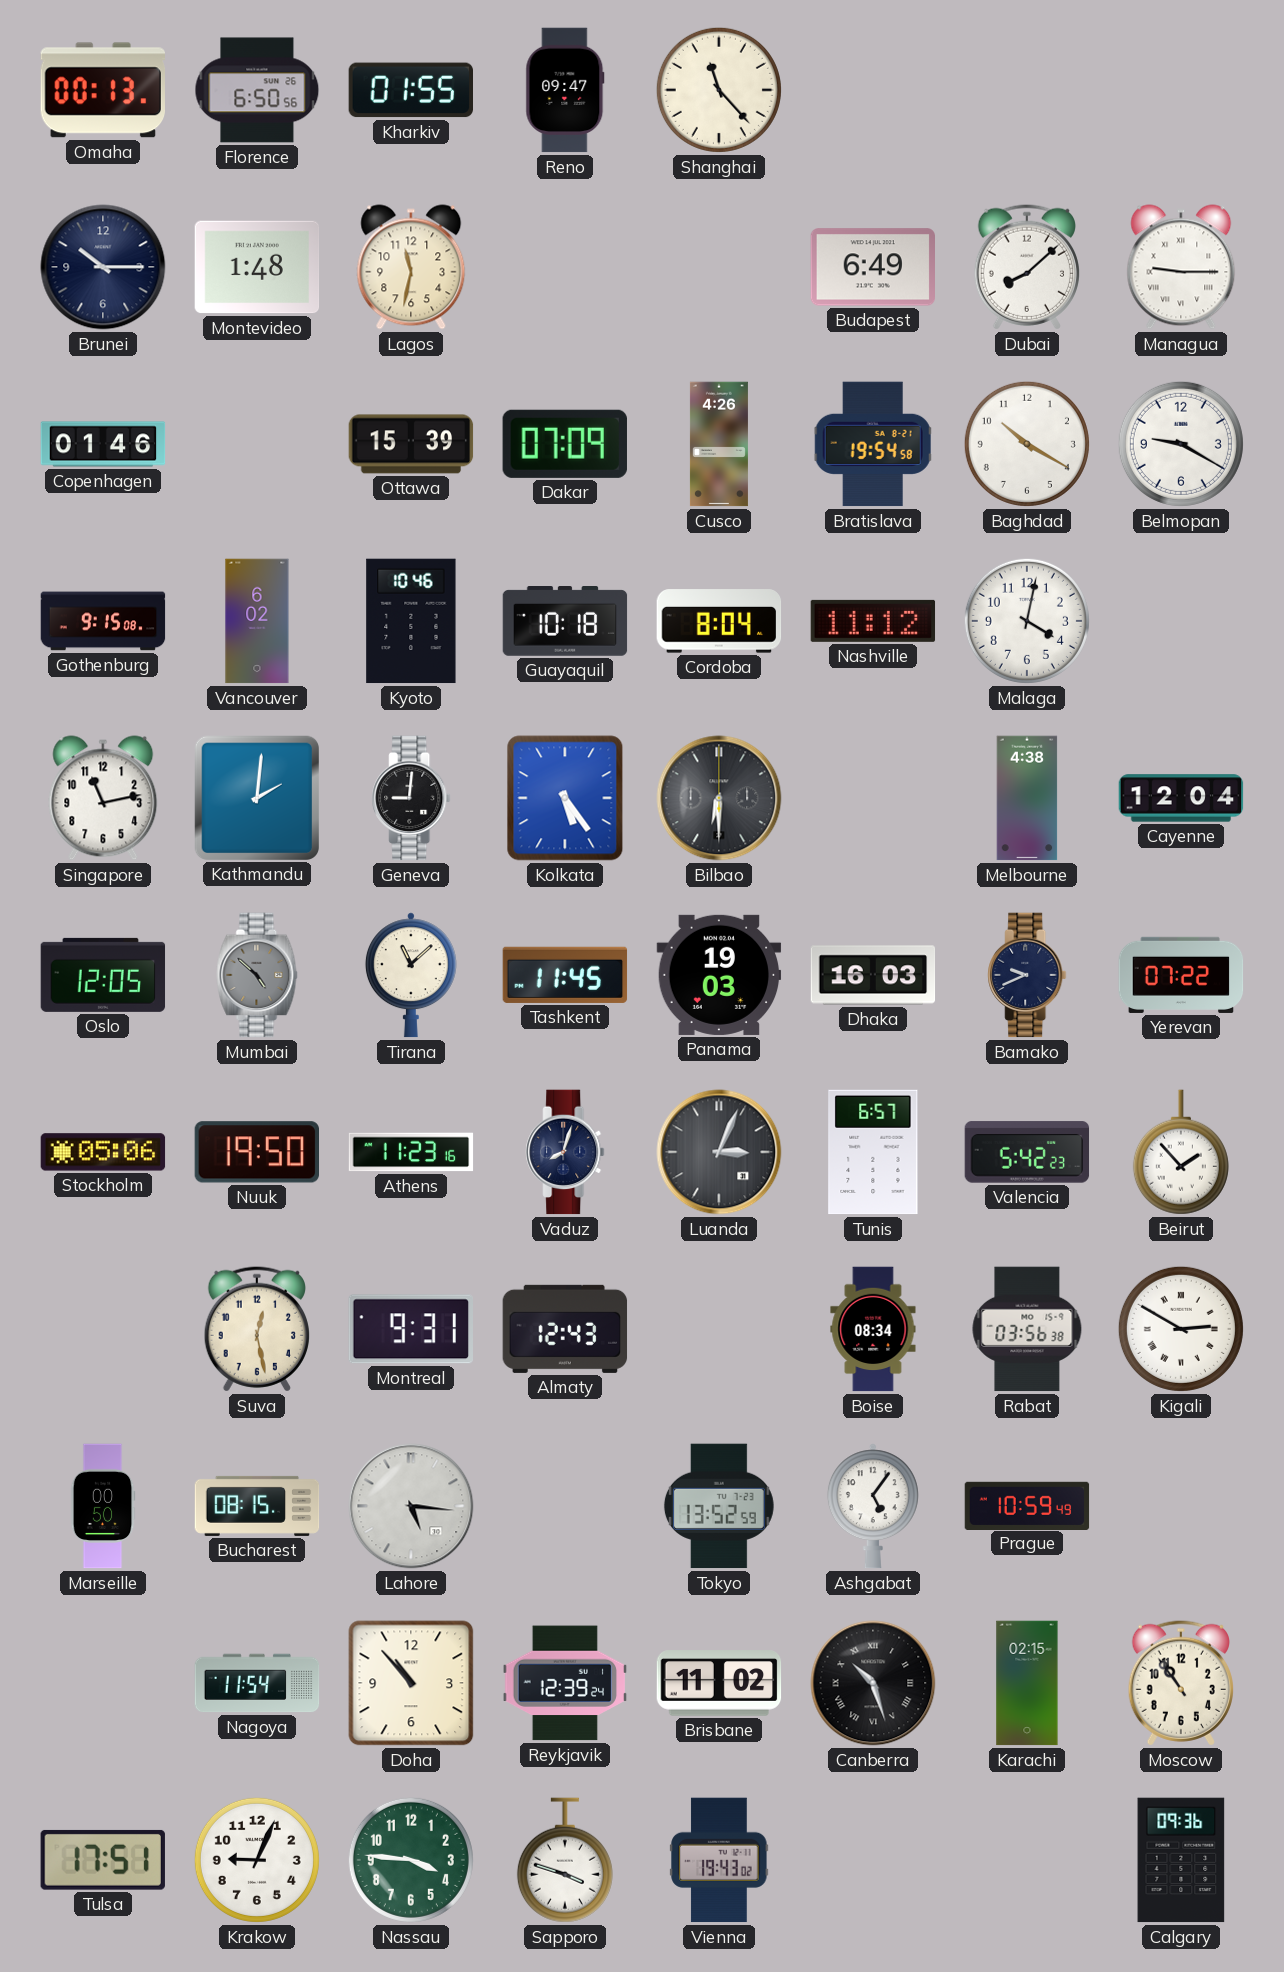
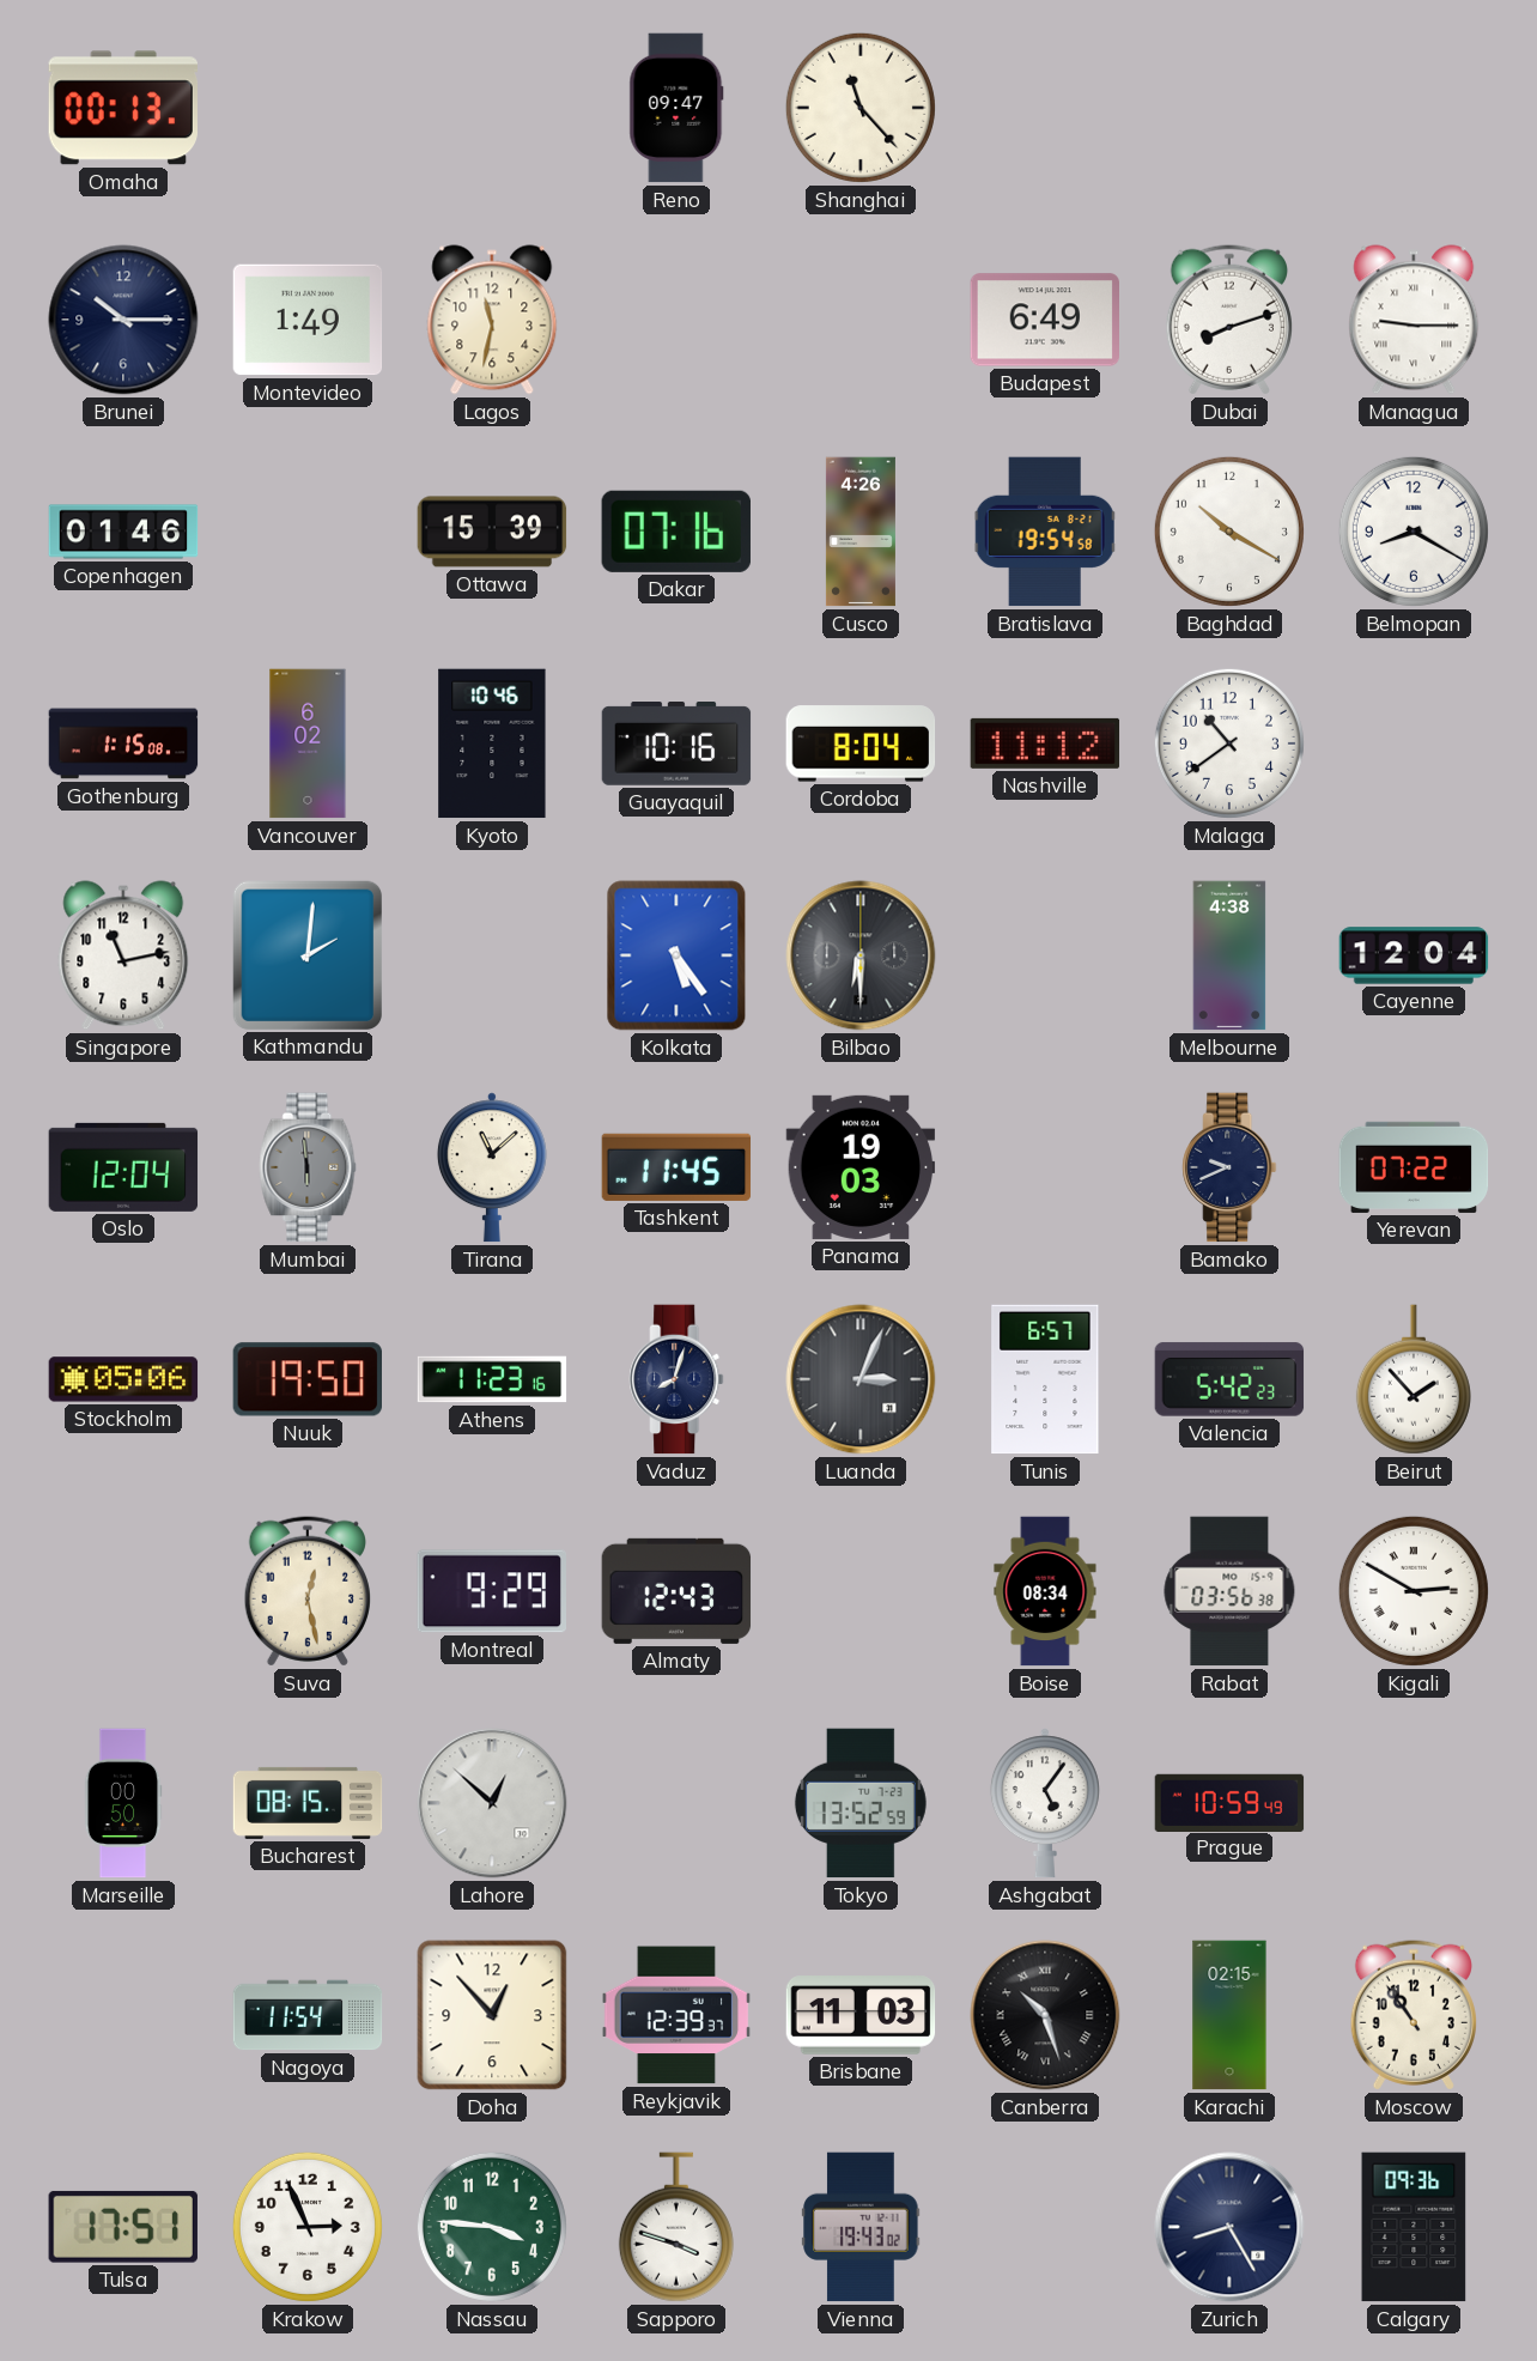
Florence: 6:50 -> none (257, 90)
Kharkiv: 01:55 -> none (411, 90)
Montevideo: 1:48 -> 1:49 (308, 320)
Dubai: 8:08 -> 8:12 (1229, 320)
Dakar: 07:09 -> 07:16 (676, 532)
Belmopan: 9:20 -> 8:20 (1414, 532)
Gothenburg: 9:15 -> 1:15 (123, 743)
Guayaquil: 10:18 -> 10:16 (676, 745)
Malaga: 4:02 -> 10:39 (1229, 743)
Geneva: 9:01 -> none (411, 798)
Oslo: 12:05 -> 12:04 (123, 1167)
Mumbai: 4:52 -> 5:59 (308, 1167)
Dhaka: 16:03 -> none (873, 975)
Montreal: 9:31 -> 9:29 (491, 1591)
Lahore: 5:16 -> 12:52 (492, 1803)
Doha: 10:53 -> 12:53 (492, 2015)
Reykjavik: 12:39:24 -> 12:39:37 (676, 2015)
Brisbane: 11:02 -> 11:03 (861, 2015)
Krakow: 9:04 -> 2:56 (308, 2227)
Zurich: none -> 8:25 (1229, 2227)
